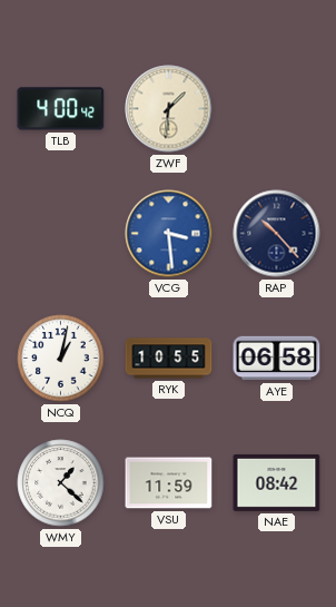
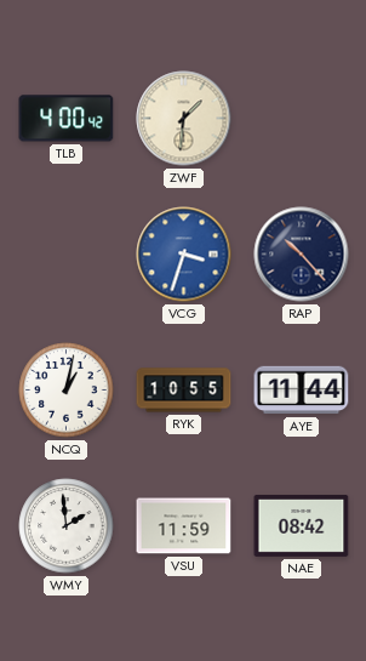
VCG: 3:29 -> 3:33 (184, 255)
AYE: 06:58 -> 11:44 (302, 391)
WMY: 1:22 -> 1:59 (67, 526)
